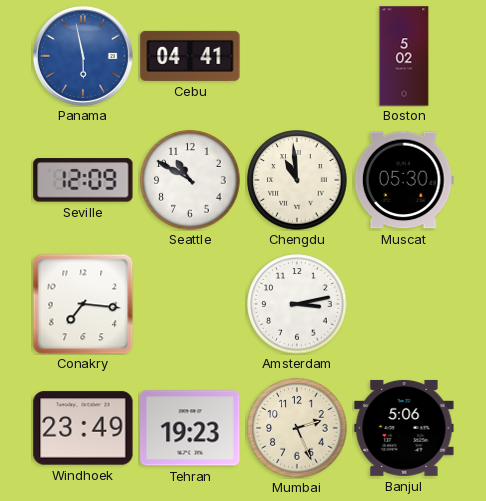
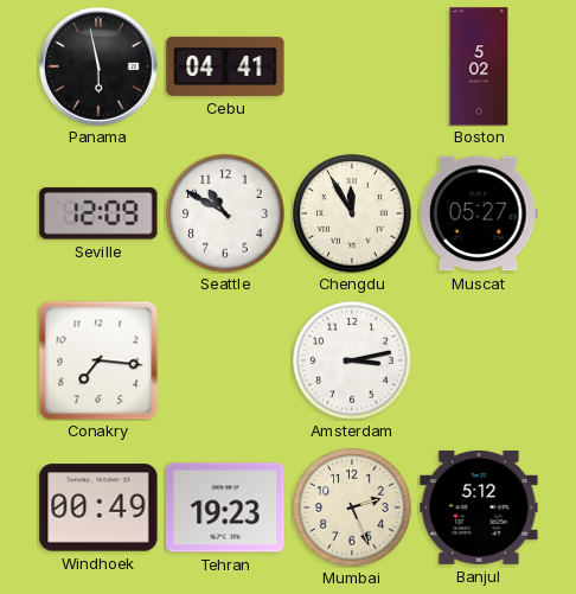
Panama dial: blue -> black (100, 68)
Chengdu: 10:59 -> 11:55 (352, 213)
Muscat: 05:30 -> 05:27 (479, 213)
Windhoek: 23:49 -> 00:49 (98, 507)
Banjul: 5:06 -> 5:12 (479, 507)
